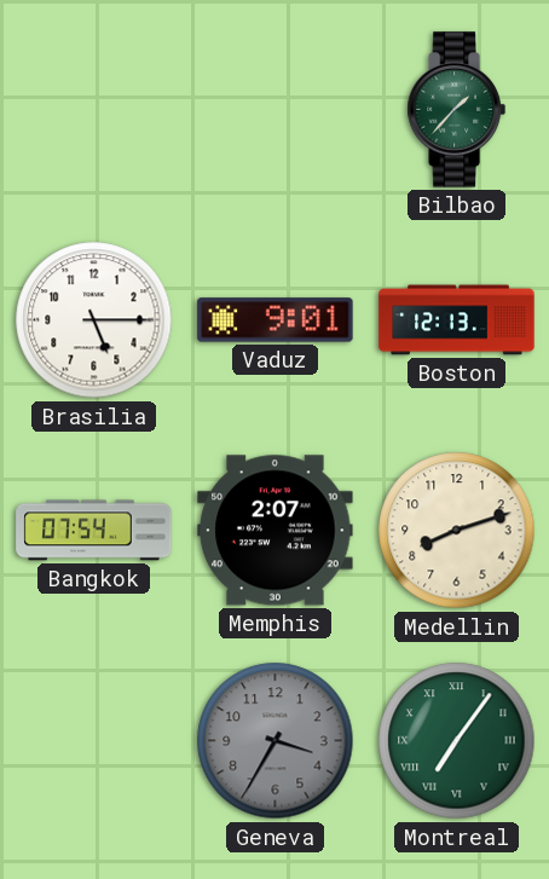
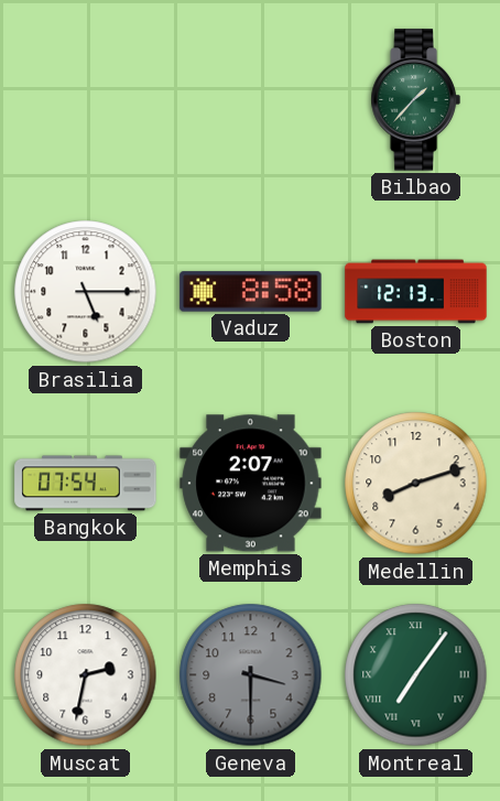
Vaduz: 9:01 -> 8:58 (251, 292)
Muscat: none -> 2:32 (86, 675)
Geneva: 3:35 -> 3:30 (251, 675)
